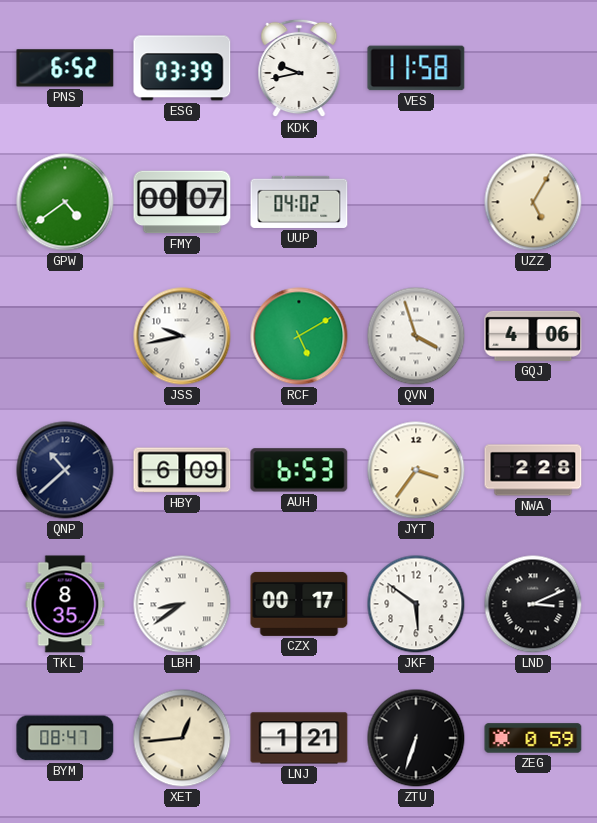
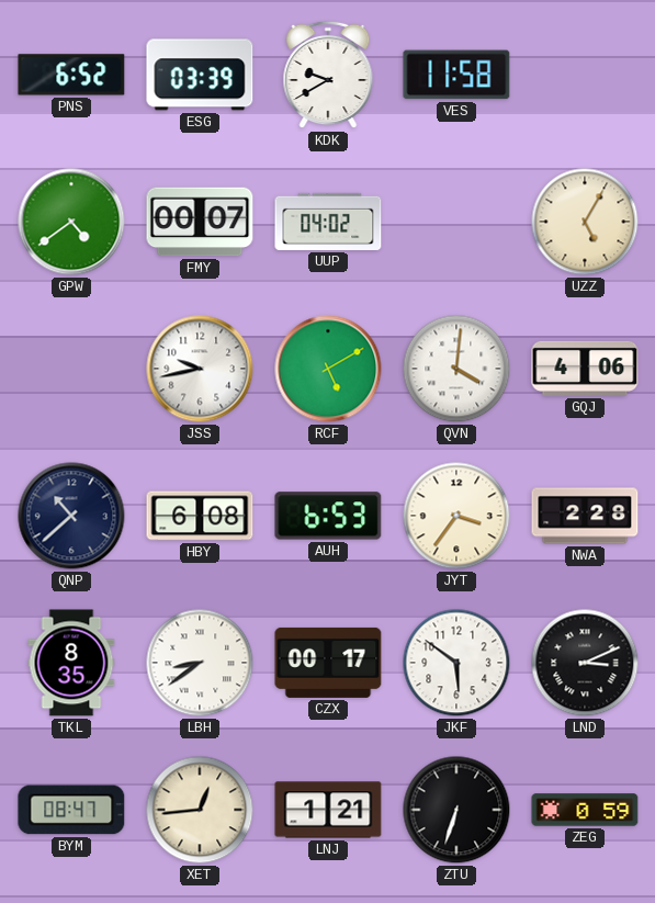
KDK: 9:43 -> 9:40 (328, 75)
QVN: 3:57 -> 4:01 (456, 369)
HBY: 6:09 -> 6:08 (200, 516)
